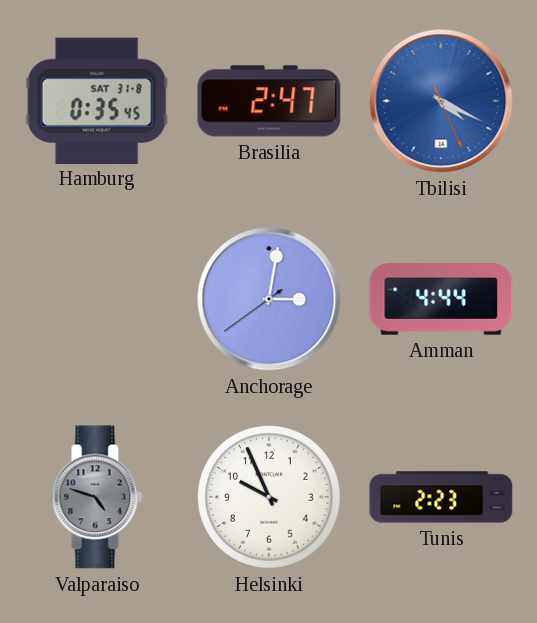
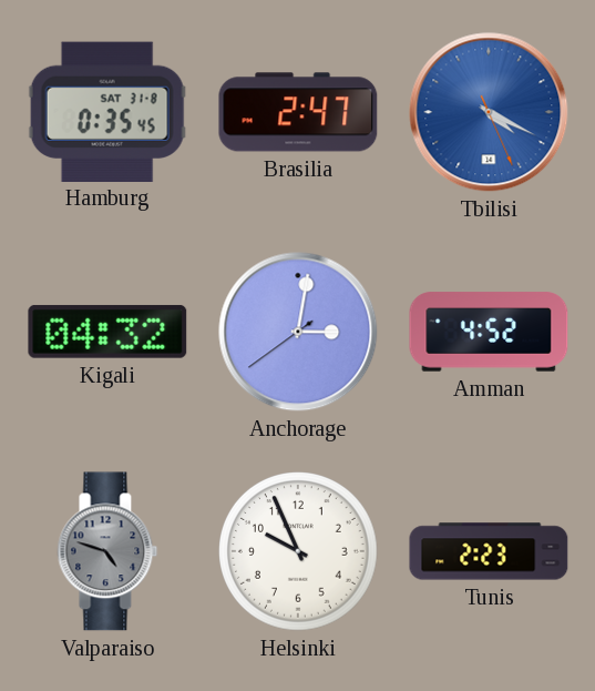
Kigali: none -> 04:32 (107, 332)
Amman: 4:44 -> 4:52 (489, 332)
